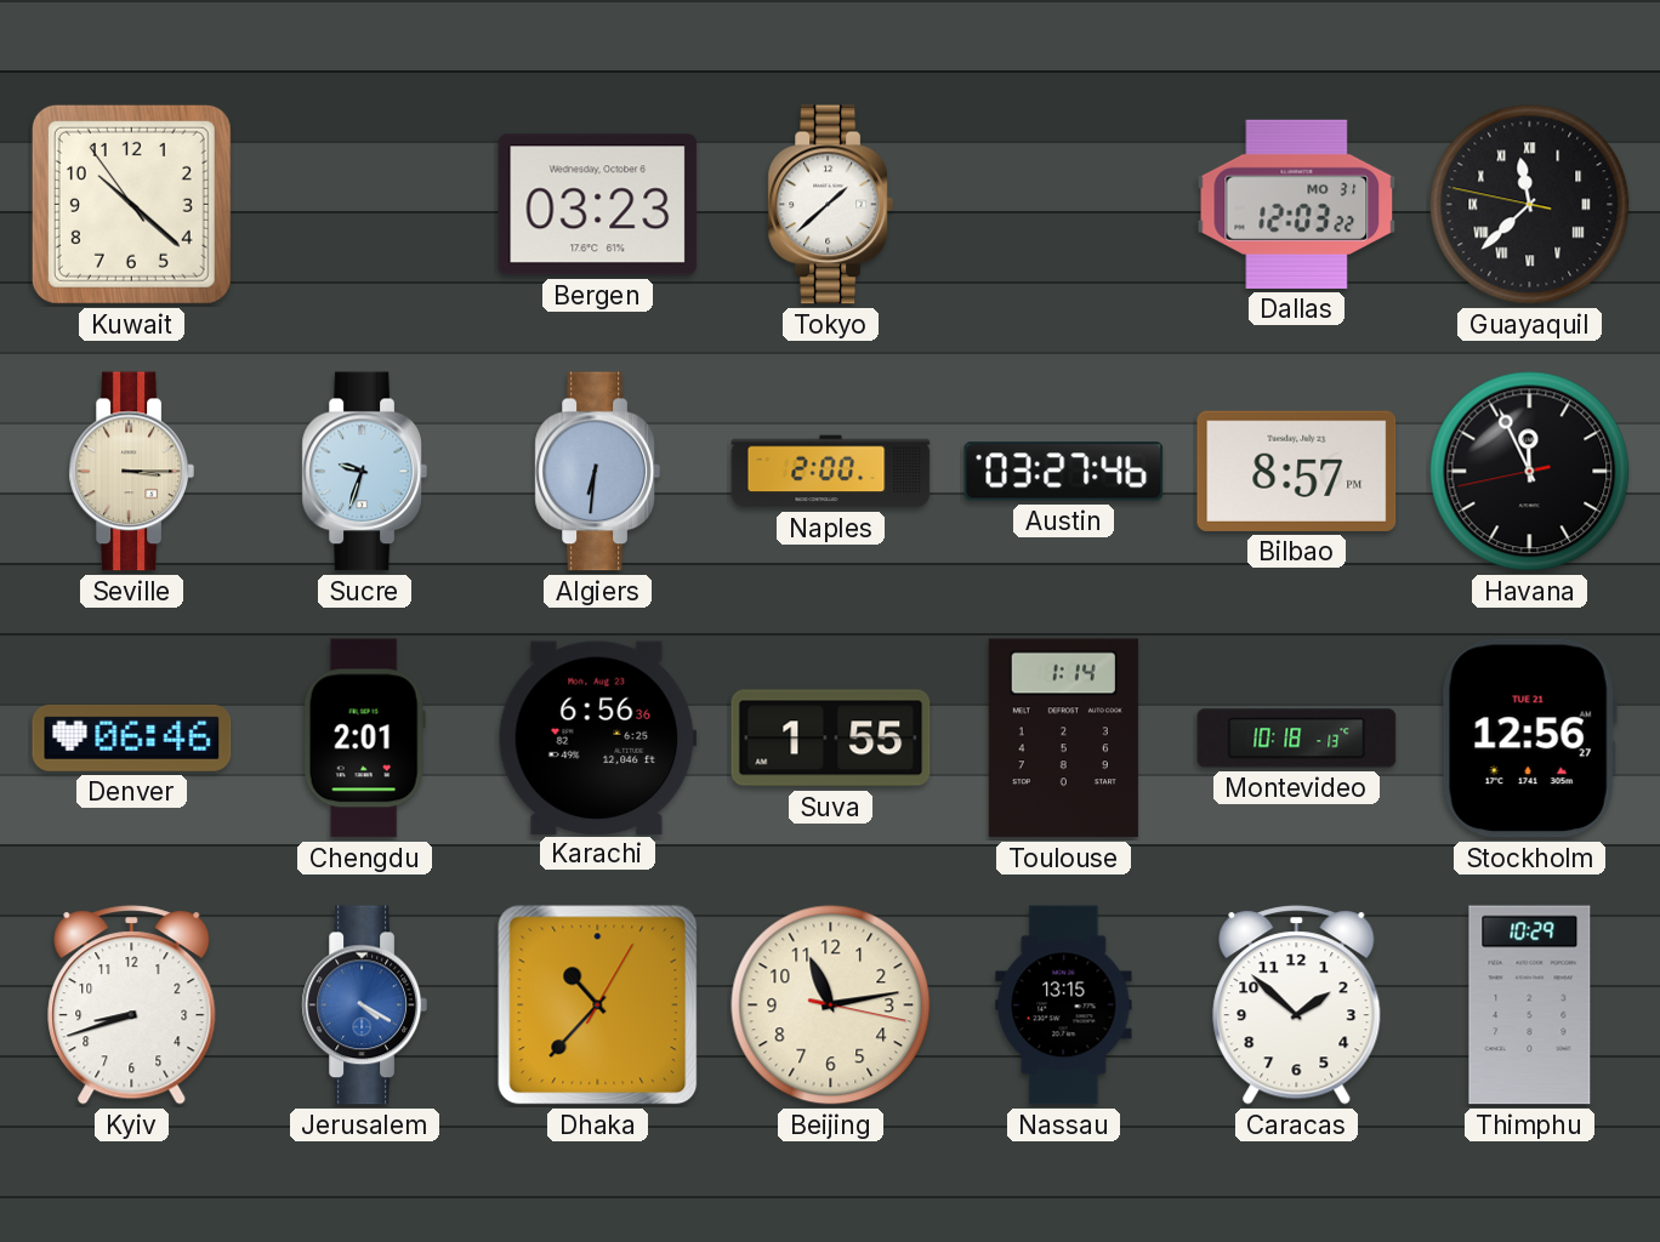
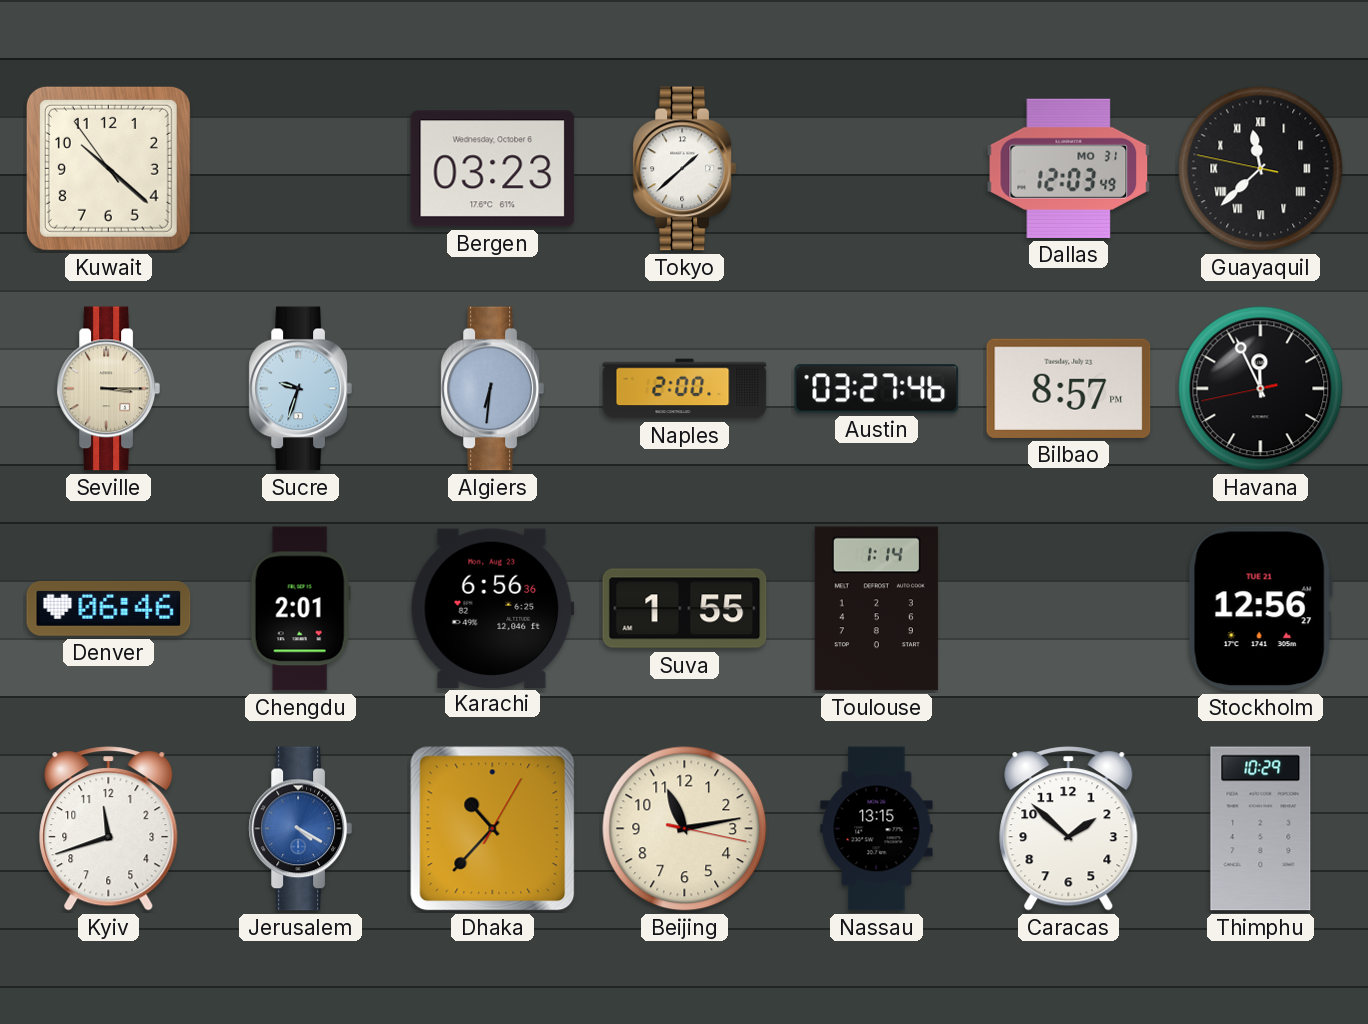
Dallas: 12:03:22 -> 12:03:49 (1069, 168)
Montevideo: 10:18 -> none (1297, 739)
Kyiv: 8:42 -> 11:42 (109, 829)
